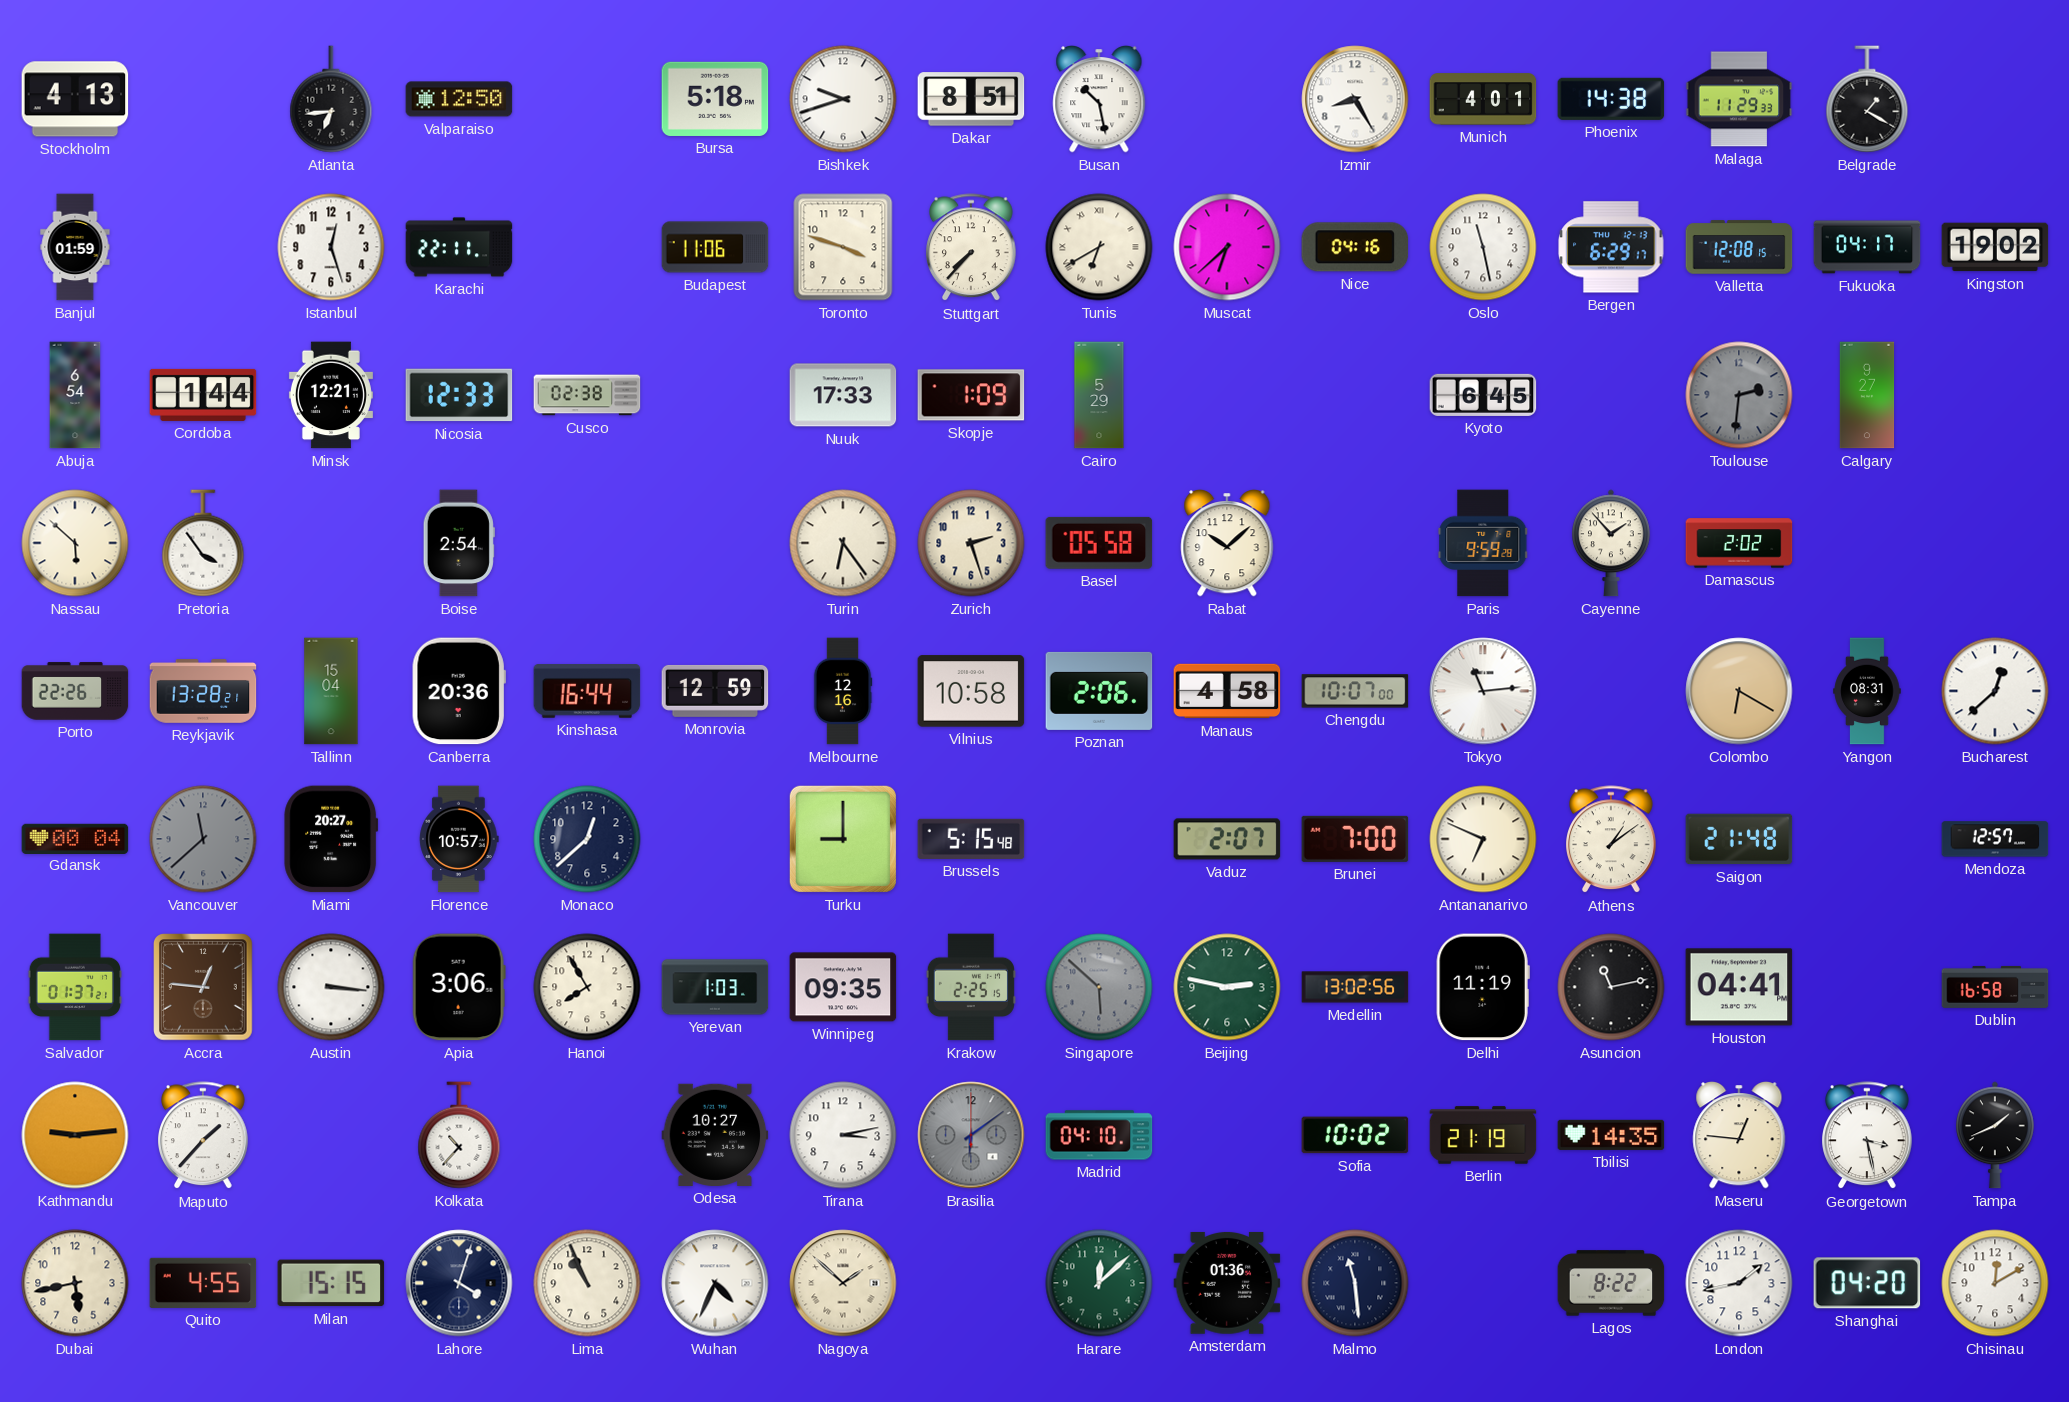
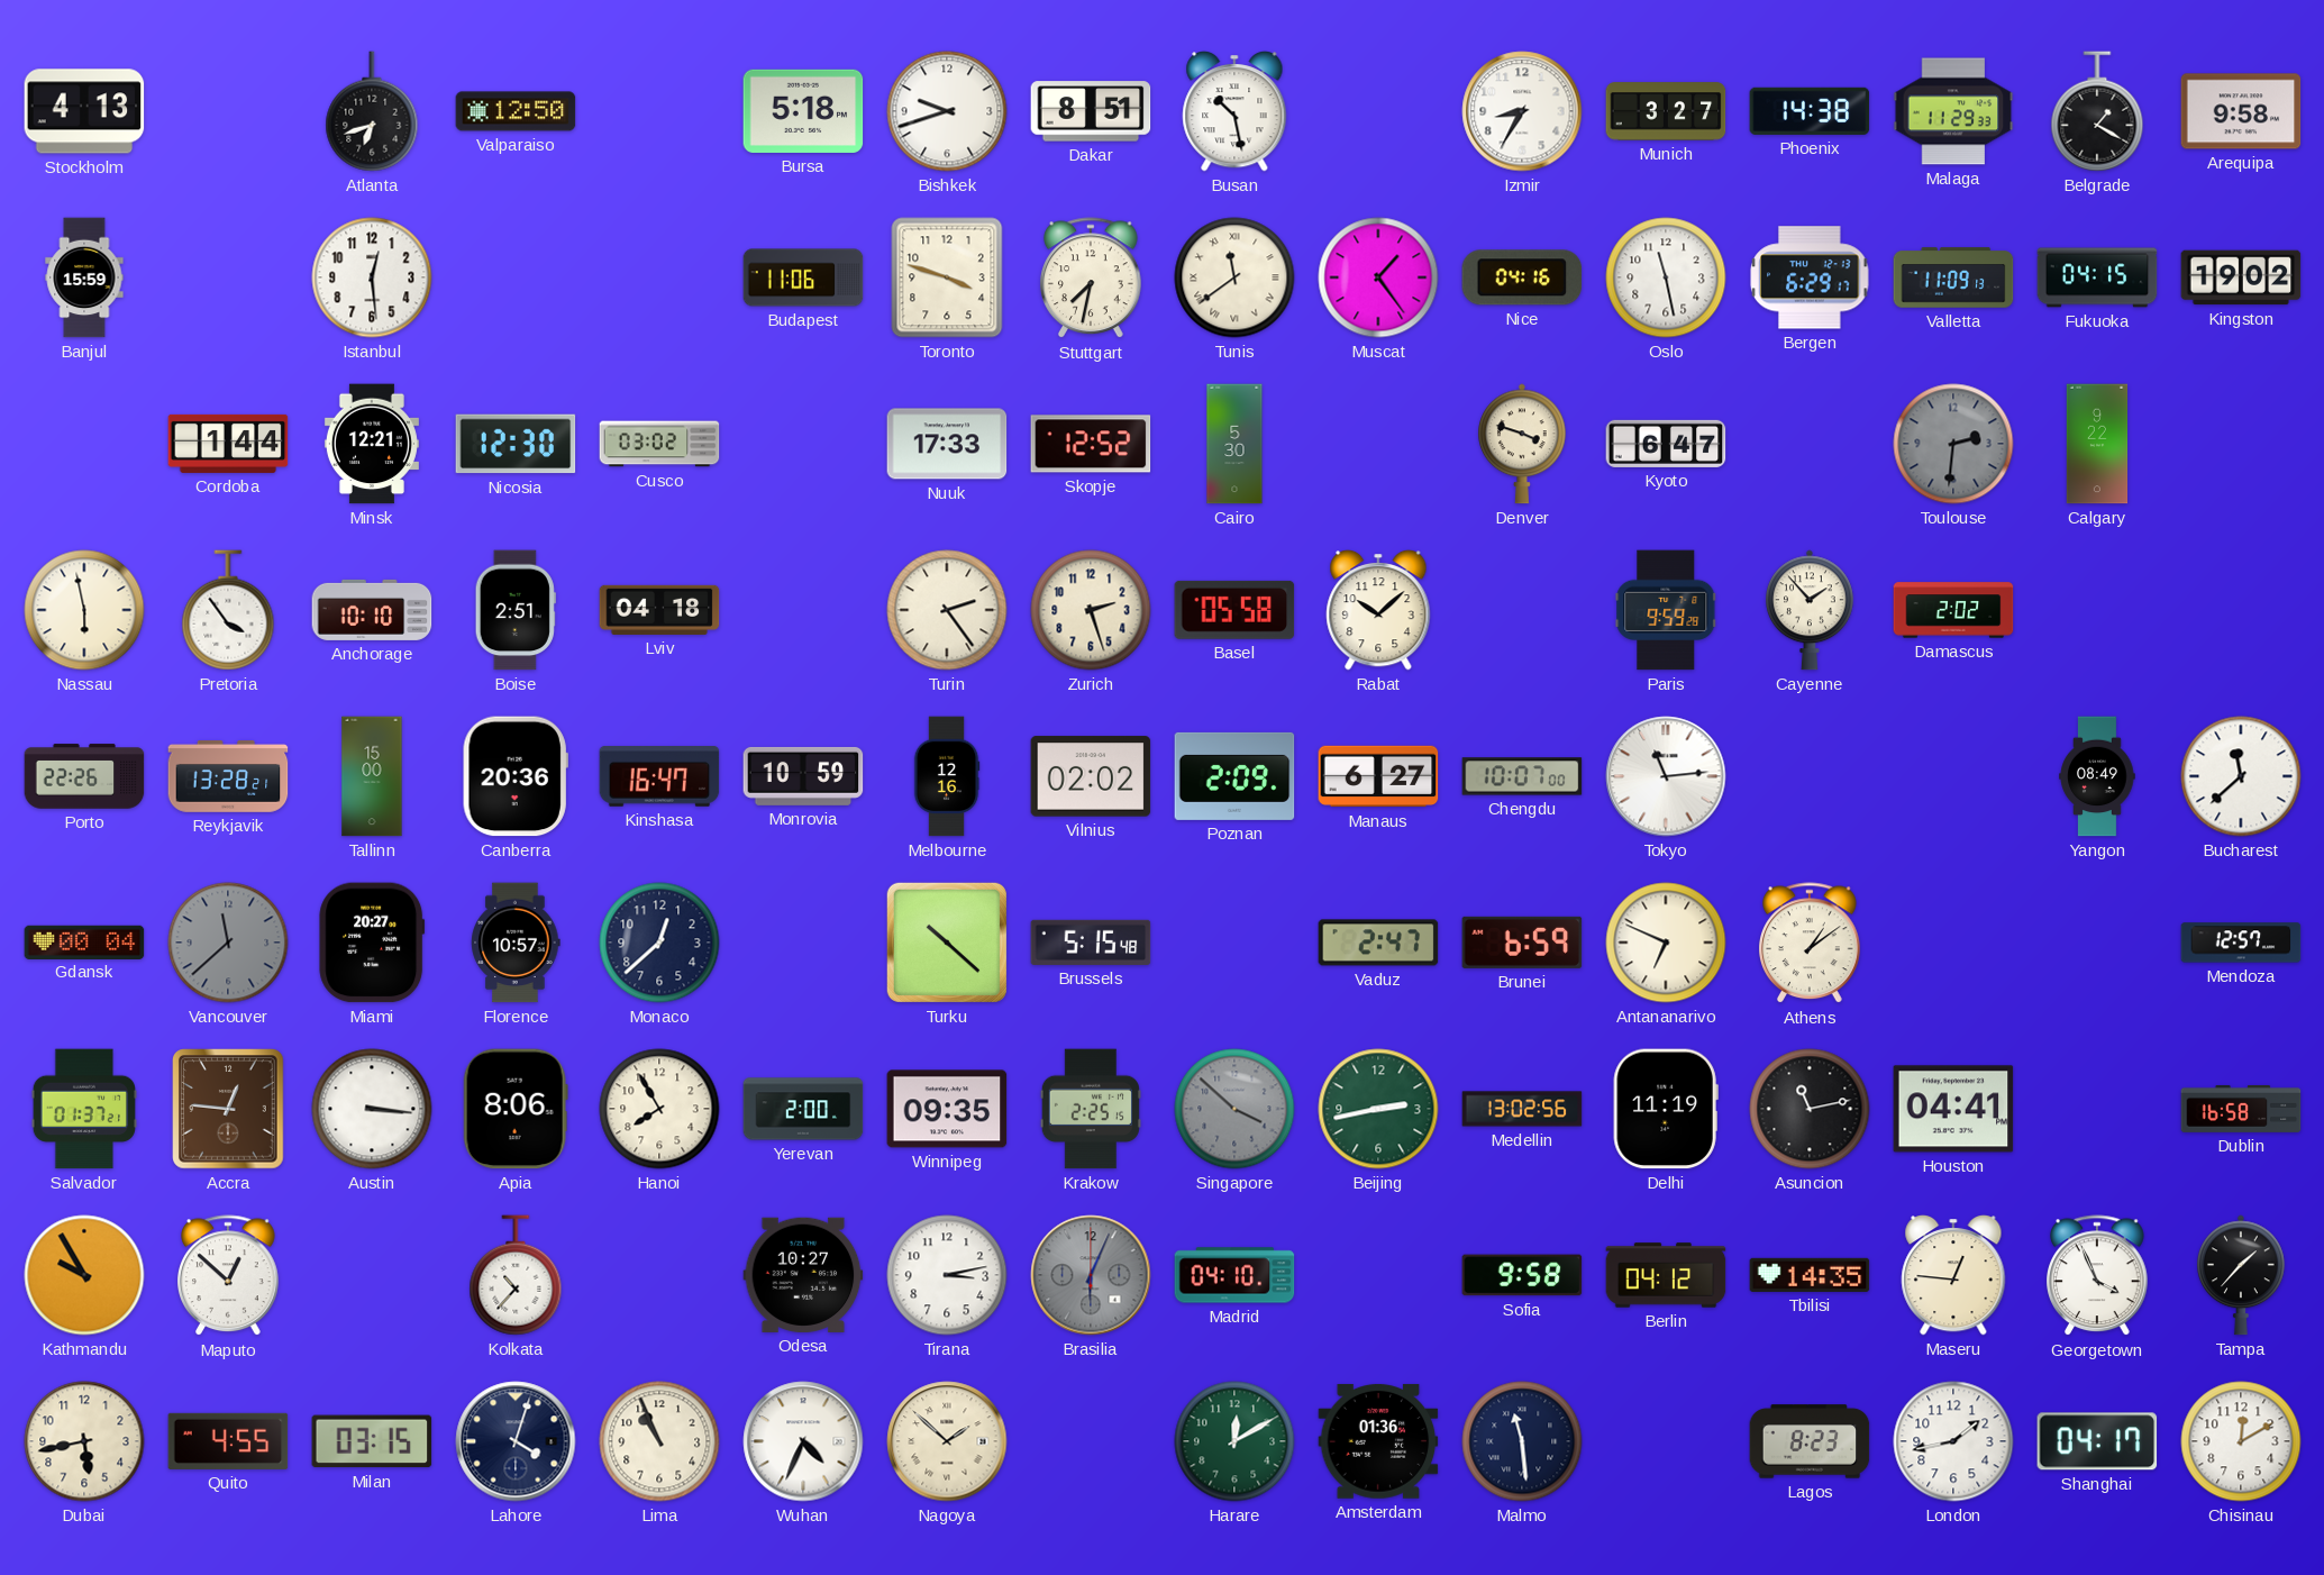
Atlanta: 6:44 -> 6:42 (372, 111)
Izmir: 8:25 -> 8:35 (1522, 111)
Munich: 4:01 -> 3:27 (1666, 111)
Arequipa: none -> 9:58 (2241, 111)
Banjul: 01:59 -> 15:59 (84, 277)
Istanbul: 12:27 -> 12:29 (372, 277)
Karachi: 22:11 -> none (459, 247)
Stuttgart: 7:37 -> 7:32 (1092, 279)
Tunis: 6:40 -> 11:39 (1234, 277)
Muscat: 6:38 -> 1:24 (1378, 277)
Valletta: 12:08 -> 11:09 (1953, 277)
Fukuoka: 04:17 -> 04:15 (2097, 277)
Abuja: 6:54 -> none (75, 395)
Nicosia: 12:33 -> 12:30 (516, 444)
Cusco: 02:38 -> 03:02 (659, 444)
Skopje: 1:09 -> 12:52 (1091, 444)
Cairo: 5:29 -> 5:30 (1234, 444)
Denver: none -> 3:48 (1523, 444)
Kyoto: 6:45 -> 6:47 (1666, 444)
Calgary: 9:27 -> 9:22 (2097, 444)
Nassau: 5:52 -> 5:58 (84, 610)
Anchorage: none -> 10:10 (372, 610)
Boise: 2:54 -> 2:51 (516, 610)
Lviv: none -> 04:18 (659, 610)
Turin: 6:24 -> 2:24 (947, 610)
Tallinn: 15:04 -> 15:00 (372, 776)
Kinshasa: 16:44 -> 16:47 (659, 776)
Monrovia: 12:59 -> 10:59 (803, 776)
Vilnius: 10:58 -> 02:02 (1091, 776)
Poznan: 2:06 -> 2:09 (1234, 776)
Manaus: 4:58 -> 6:27 (1378, 776)
Colombo: 6:20 -> none (1739, 691)
Yangon: 08:31 -> 08:49 (2097, 776)
Bucharest: 12:38 -> 11:38 (2241, 776)
Turku: 9:00 -> 10:22 (947, 943)
Vaduz: 2:07 -> 2:47 (1378, 943)
Brunei: 7:00 -> 6:59 (1522, 943)
Saigon: 21:48 -> none (1739, 839)
Apia: 3:06 -> 8:06 (516, 1109)
Yerevan: 1:03 -> 2:00 (803, 1109)
Singapore: 5:52 -> 3:52 (1234, 1109)
Beijing: 2:47 -> 2:43 (1378, 1109)
Kathmandu: 9:14 -> 9:55 (84, 1275)
Maputo: 1:37 -> 12:52 (229, 1276)
Brasilia: 6:09 -> 6:04 (1091, 1275)
Sofia: 10:02 -> 9:58 (1522, 1275)
Berlin: 21:19 -> 04:12 (1666, 1275)
Georgetown: 3:28 -> 3:56 (2098, 1276)
Tampa: 1:41 -> 1:37 (2242, 1275)
Milan: 15:15 -> 03:15 (372, 1441)
Harare: 12:08 -> 12:10 (1234, 1441)
Lagos: 8:22 -> 8:23 (1810, 1441)
Shanghai: 04:20 -> 04:17 (2097, 1441)
